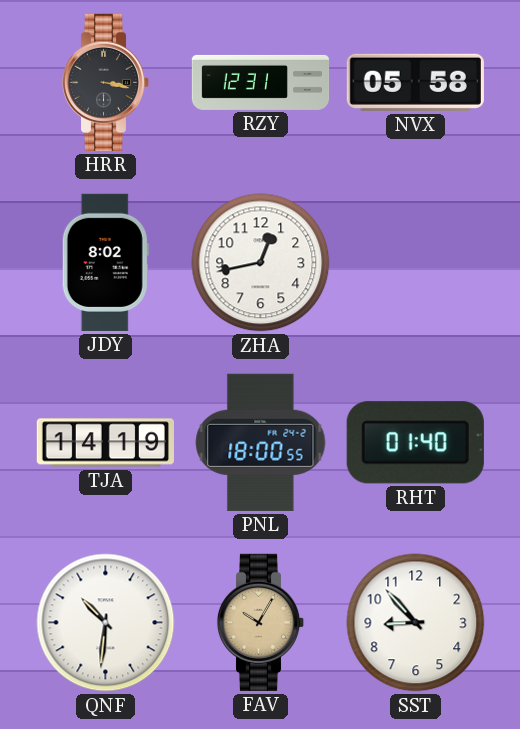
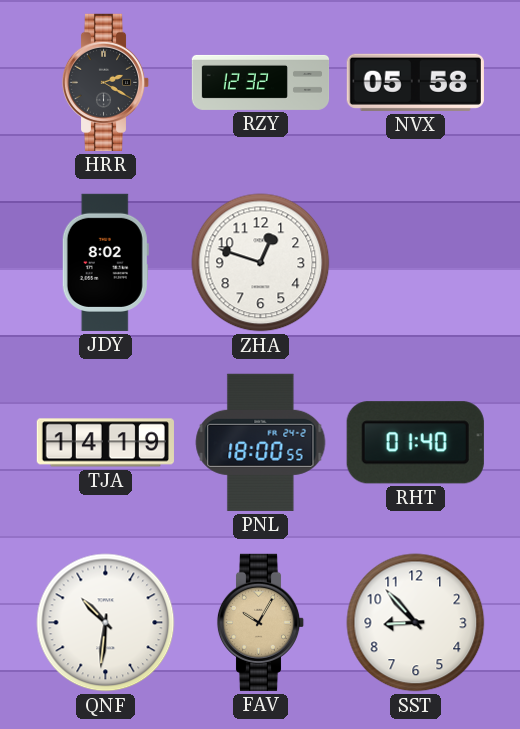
HRR: 3:17 -> 2:20 (106, 82)
RZY: 12:31 -> 12:32 (261, 82)
ZHA: 12:43 -> 12:48 (261, 263)
